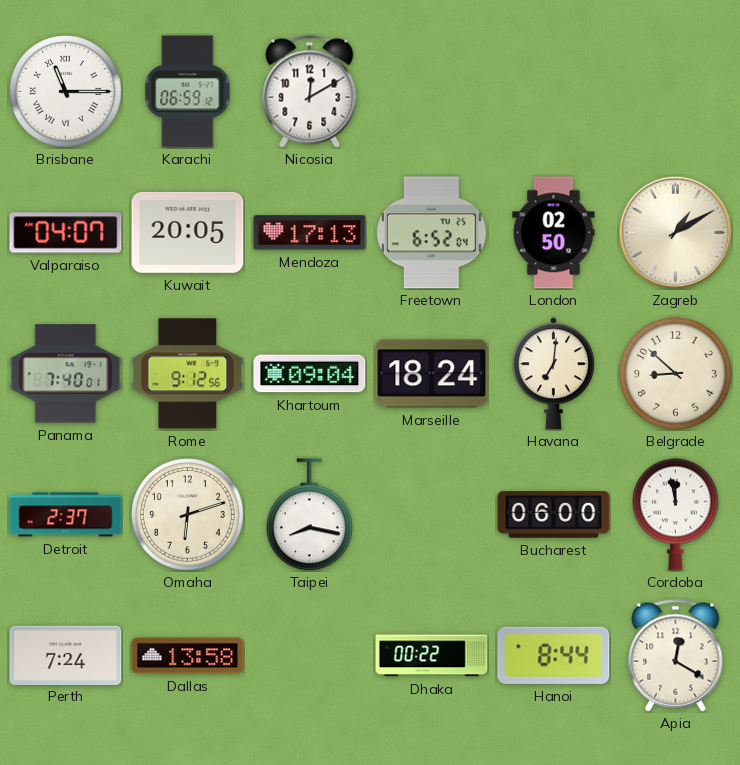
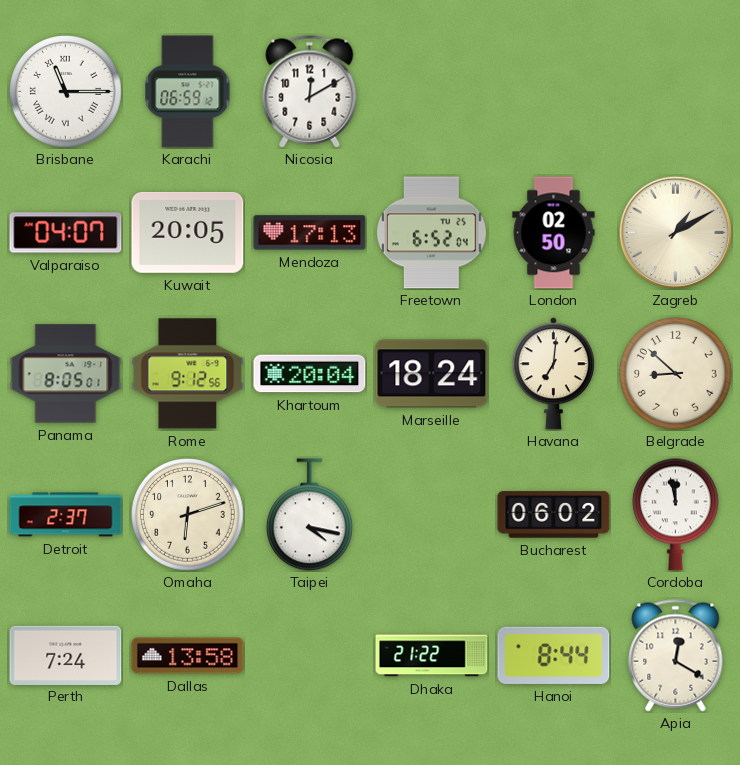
Panama: 7:40 -> 8:05 (66, 374)
Khartoum: 09:04 -> 20:04 (310, 374)
Taipei: 8:17 -> 4:17 (310, 515)
Bucharest: 06:00 -> 06:02 (554, 515)
Dhaka: 00:22 -> 21:22 (432, 656)
